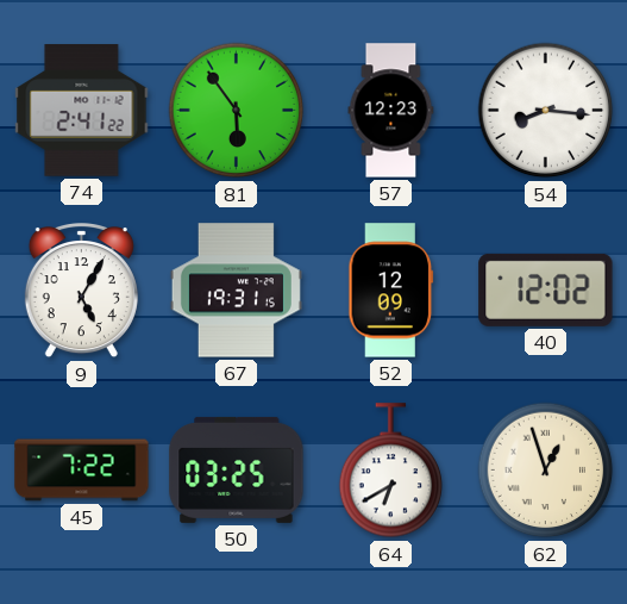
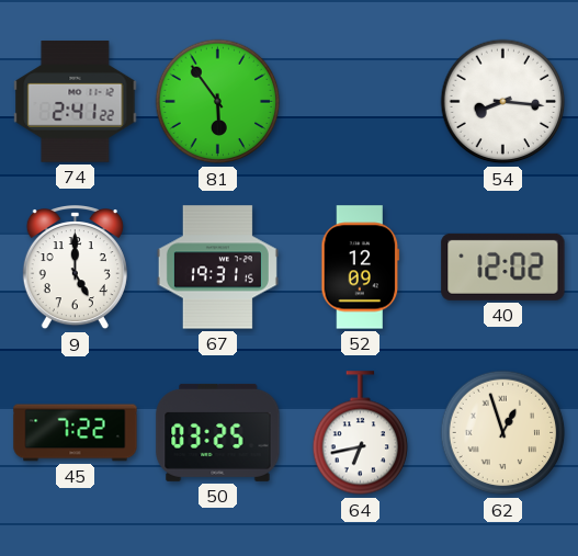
57: 12:23 -> none (391, 111)
9: 5:05 -> 5:00 (75, 269)
64: 6:40 -> 6:43 (361, 433)
